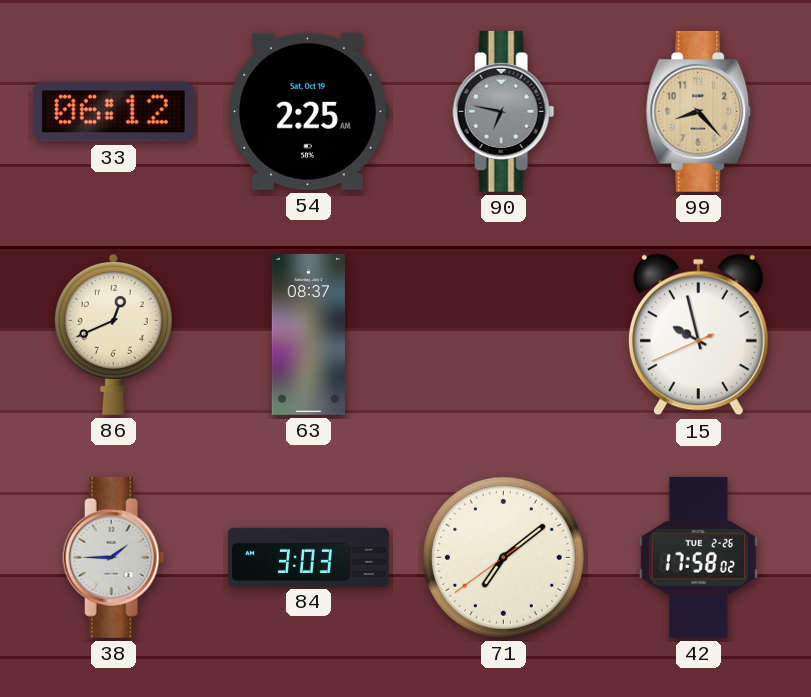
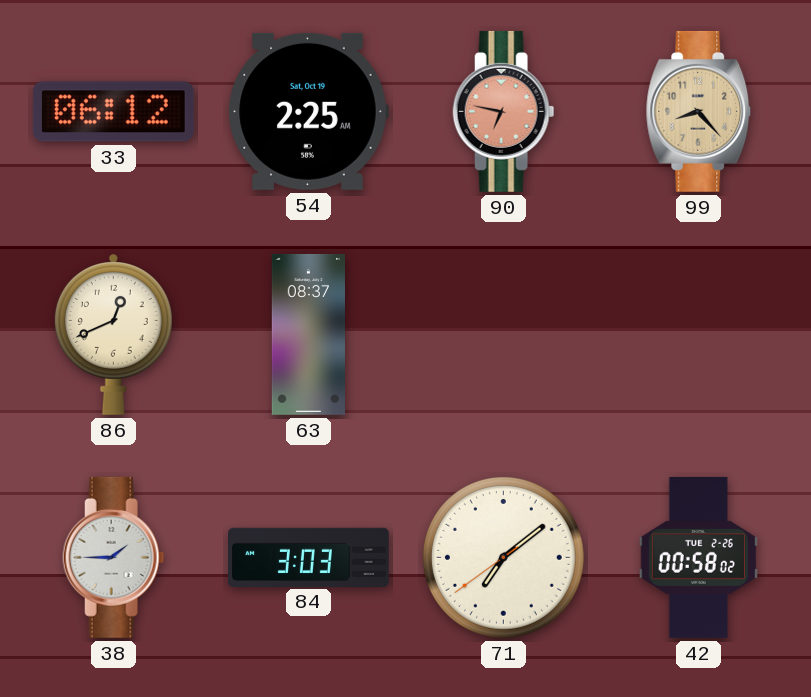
90 dial: grey -> salmon (504, 111)
15: 9:57 -> none (698, 335)
42: 17:58 -> 00:58 (698, 557)
